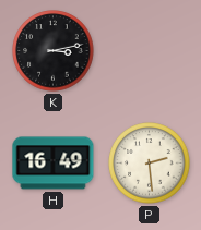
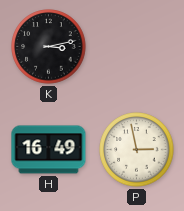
P: 2:29 -> 2:58 (137, 150)
